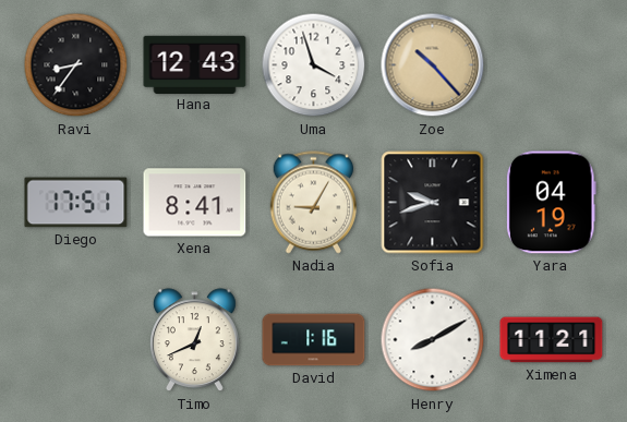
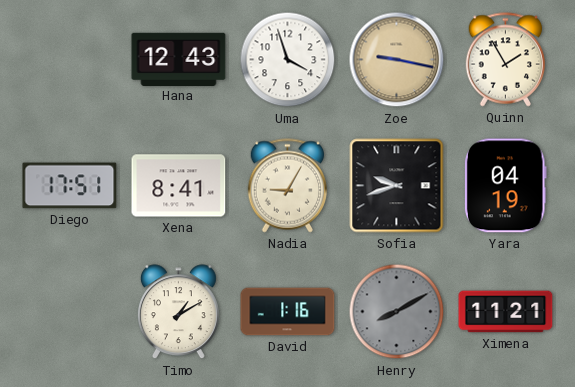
Ravi: 8:36 -> none (76, 65)
Zoe: 10:23 -> 9:17 (397, 60)
Quinn: none -> 1:55 (506, 60)
Timo: 12:41 -> 1:10 (178, 312)
Henry dial: white -> grey (397, 312)
